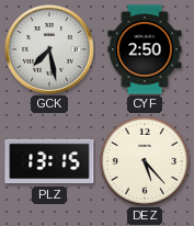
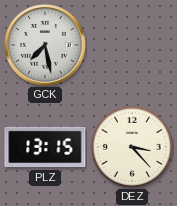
CYF: 2:50 -> none (145, 49)
DEZ: 5:23 -> 3:23 (132, 147)
